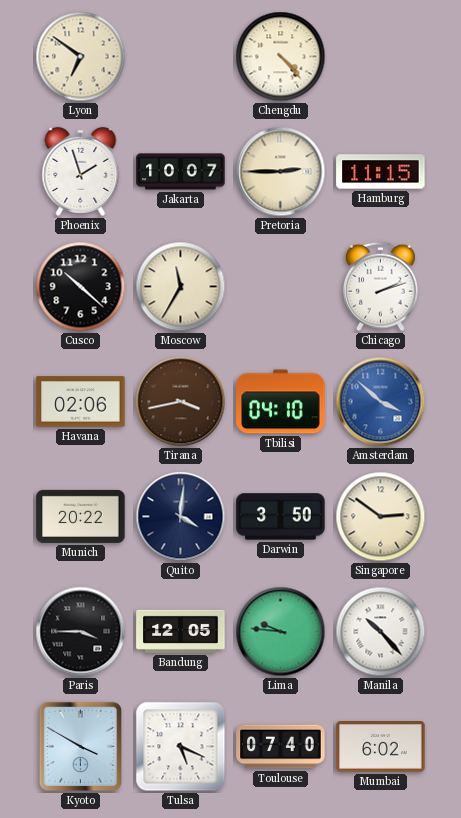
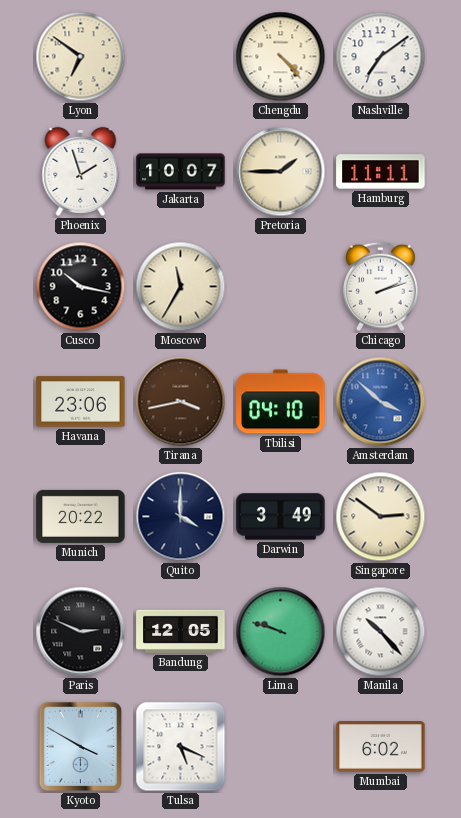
Nashville: none -> 7:09 (381, 57)
Pretoria: 2:45 -> 1:45 (281, 172)
Hamburg: 11:15 -> 11:11 (381, 172)
Cusco: 10:22 -> 10:17 (81, 287)
Havana: 02:06 -> 23:06 (81, 402)
Quito: 4:01 -> 4:00 (181, 517)
Darwin: 3:50 -> 3:49 (281, 517)
Paris: 3:45 -> 2:49 (81, 632)
Lima: 9:46 -> 9:48 (281, 632)
Toulouse: 07:40 -> none (281, 747)
